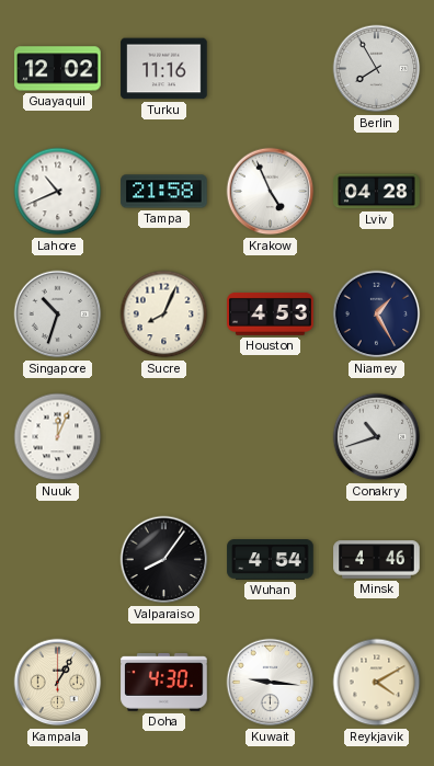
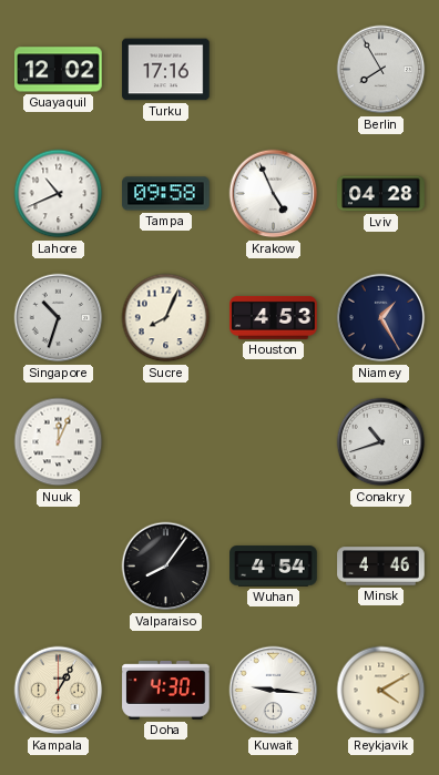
Turku: 11:16 -> 17:16 (166, 70)
Tampa: 21:58 -> 09:58 (166, 194)
